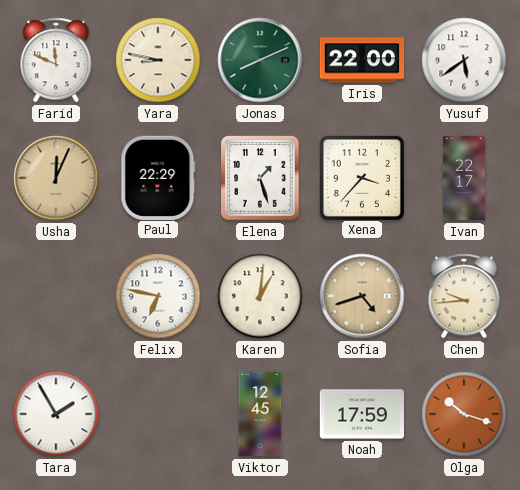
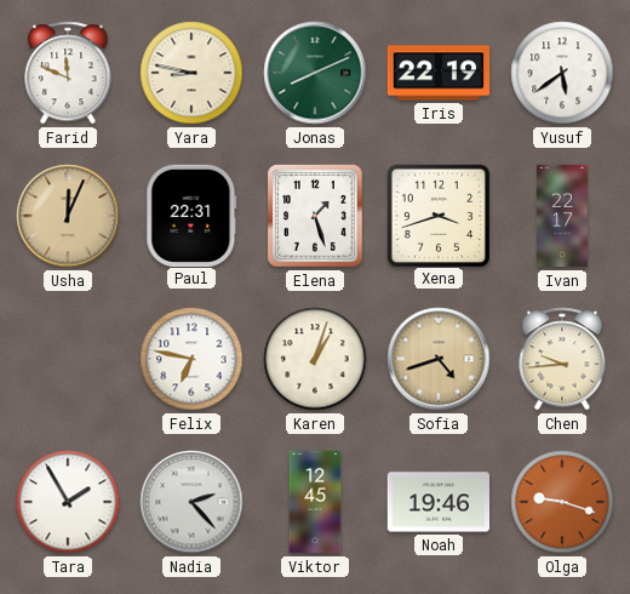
Iris: 22:00 -> 22:19 (439, 73)
Paul: 22:29 -> 22:31 (191, 215)
Xena: 3:37 -> 3:42 (437, 215)
Karen: 1:01 -> 1:03 (315, 359)
Nadia: none -> 2:23 (191, 502)
Noah: 17:59 -> 19:46 (437, 502)
Olga: 10:18 -> 9:18 (562, 502)
